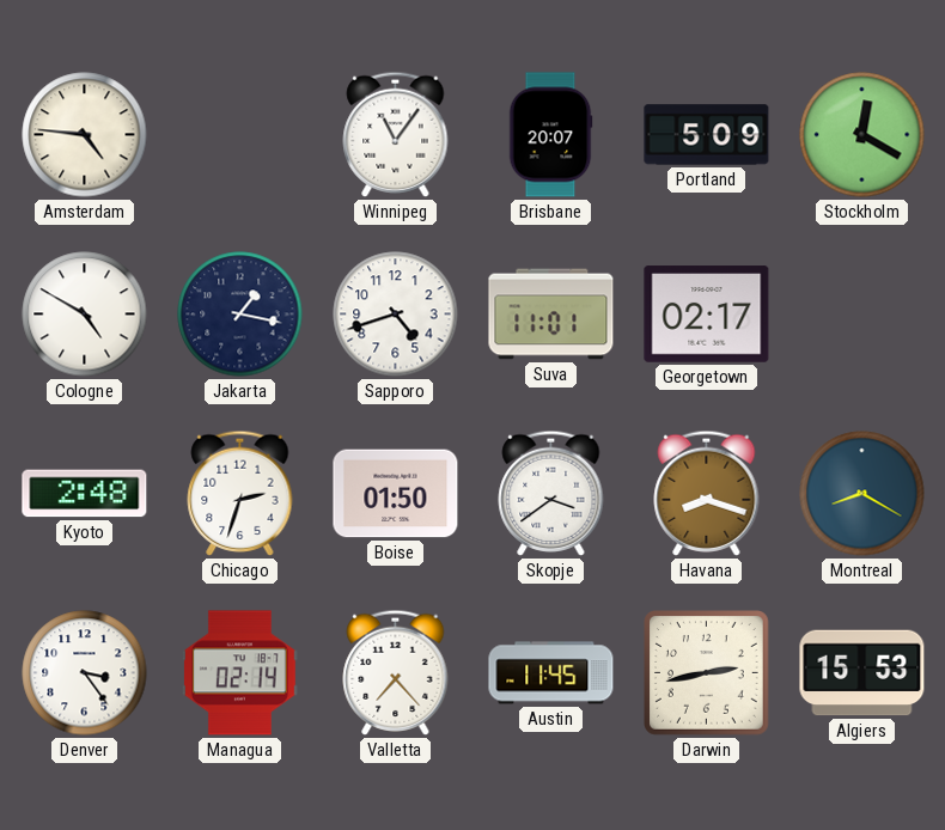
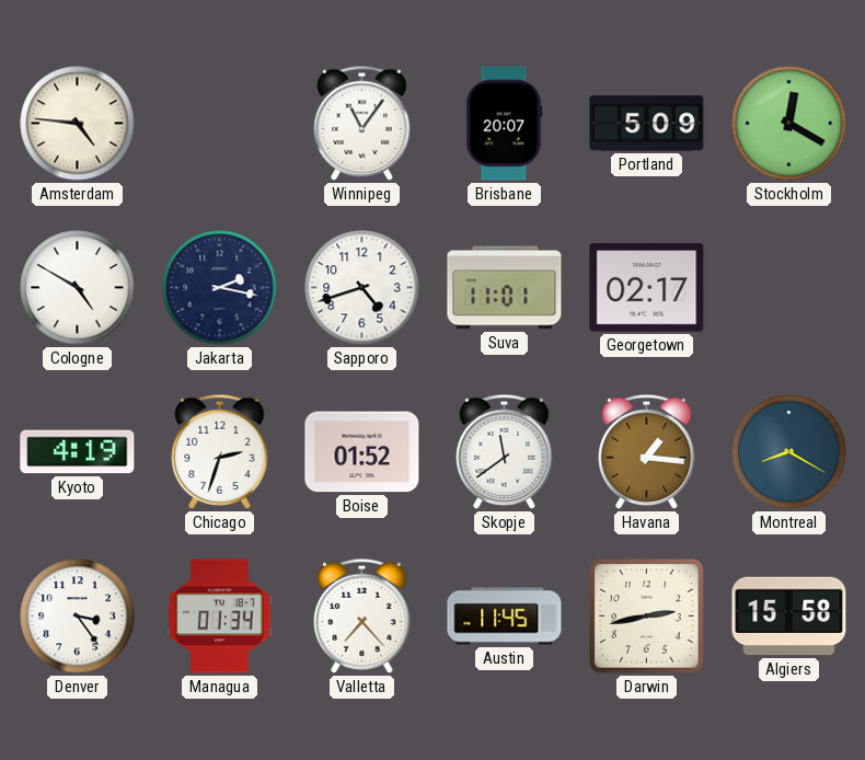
Jakarta: 1:17 -> 2:17 (220, 288)
Kyoto: 2:48 -> 4:19 (78, 452)
Boise: 01:50 -> 01:52 (362, 452)
Skopje: 3:39 -> 11:39 (505, 451)
Havana: 8:18 -> 1:16 (647, 451)
Managua: 02:14 -> 01:34 (219, 617)
Algiers: 15:53 -> 15:58 (789, 617)
